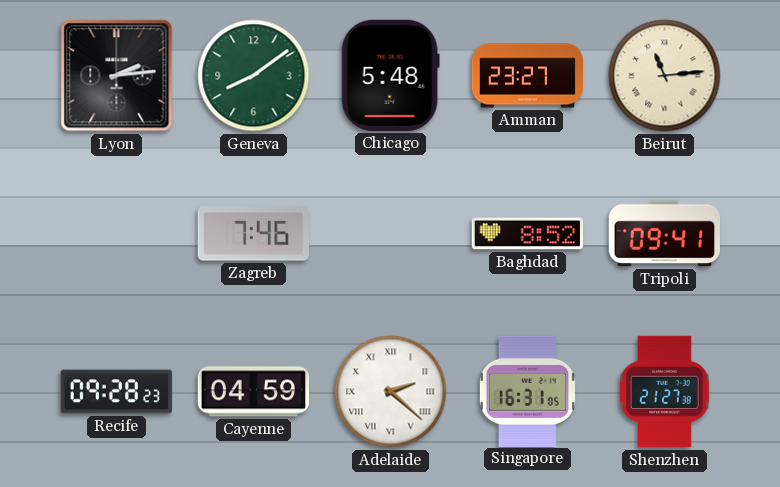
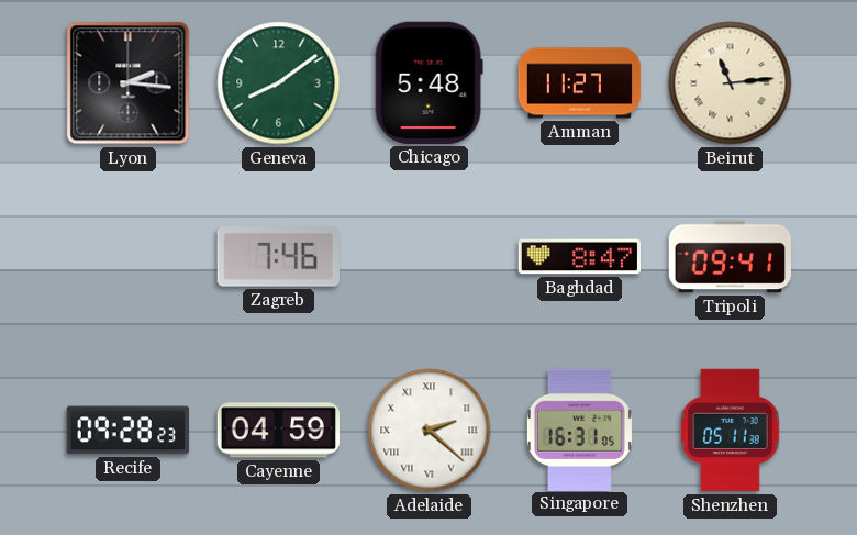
Lyon: 2:14 -> 2:16 (129, 83)
Amman: 23:27 -> 11:27 (580, 83)
Baghdad: 8:52 -> 8:47 (579, 257)
Shenzhen: 21:27 -> 05:11 (731, 431)
